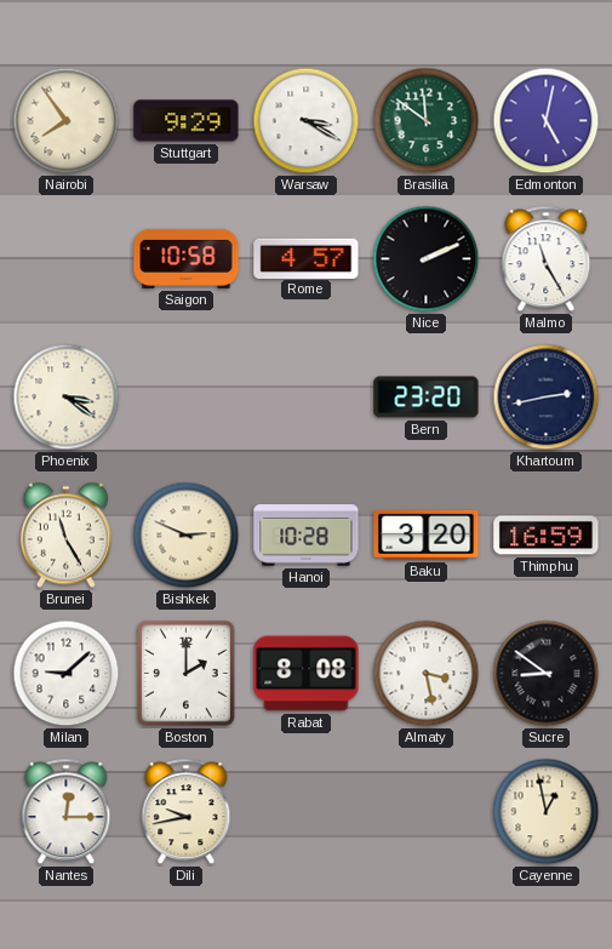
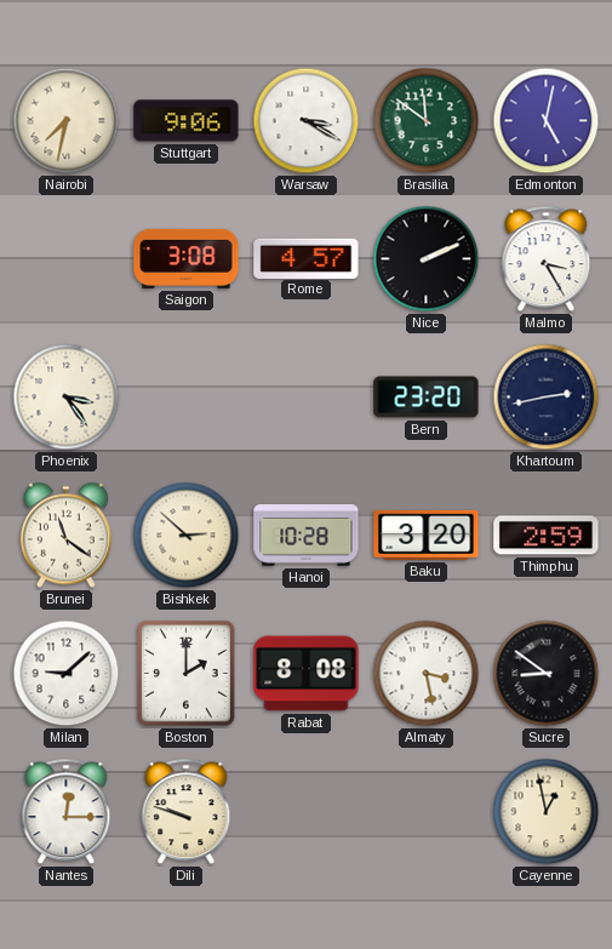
Nairobi: 7:54 -> 7:32 (67, 121)
Stuttgart: 9:29 -> 9:06 (187, 121)
Saigon: 10:58 -> 3:08 (187, 258)
Malmo: 11:25 -> 3:25 (547, 259)
Phoenix: 3:21 -> 3:24 (67, 398)
Brunei: 11:25 -> 11:21 (65, 536)
Bishkek: 2:49 -> 2:52 (187, 536)
Thimphu: 16:59 -> 2:59 (547, 536)
Dili: 9:43 -> 9:48 (187, 812)
